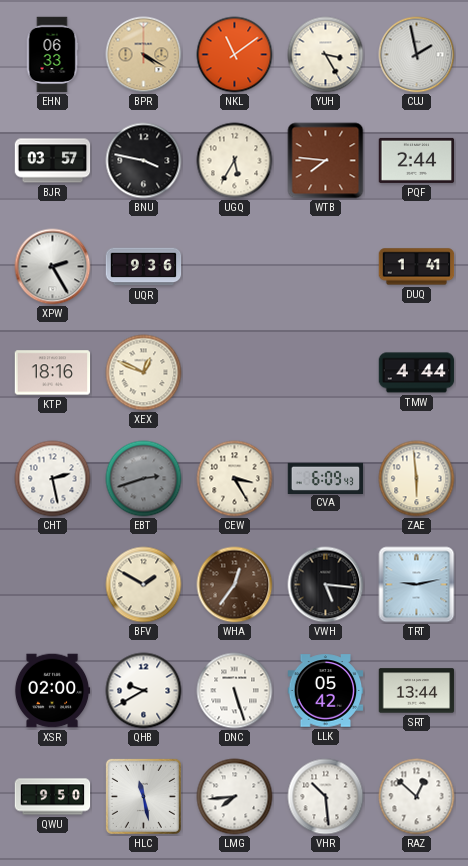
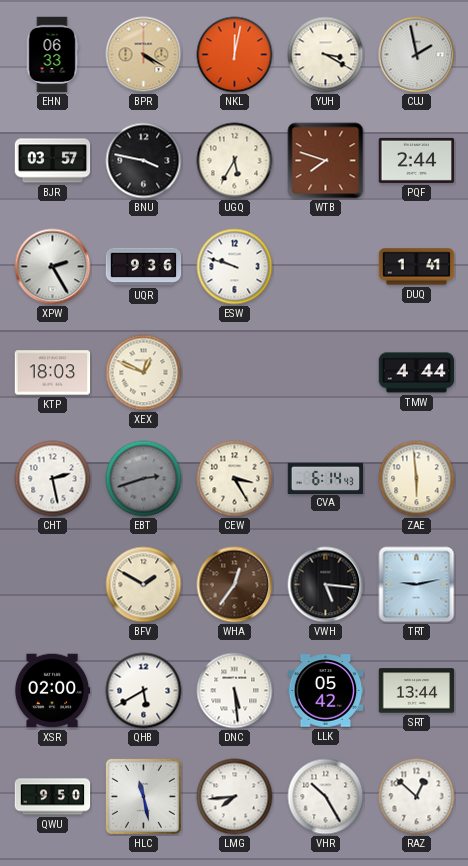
NKL: 11:09 -> 12:02 (235, 55)
YUH: 3:25 -> 3:20 (326, 55)
WTB: 7:46 -> 7:48 (326, 161)
ESW: none -> 9:48 (235, 267)
KTP: 18:16 -> 18:03 (53, 373)
CVA: 6:09 -> 6:14 (326, 478)
QHB: 9:40 -> 5:40 (144, 691)
DNC: 5:27 -> 5:29 (235, 691)
VHR: 10:29 -> 10:25 (326, 797)
